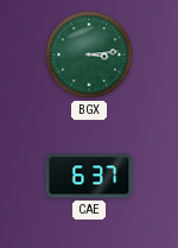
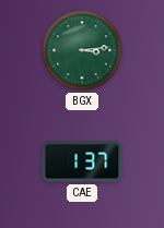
CAE: 6:37 -> 1:37 (82, 161)
